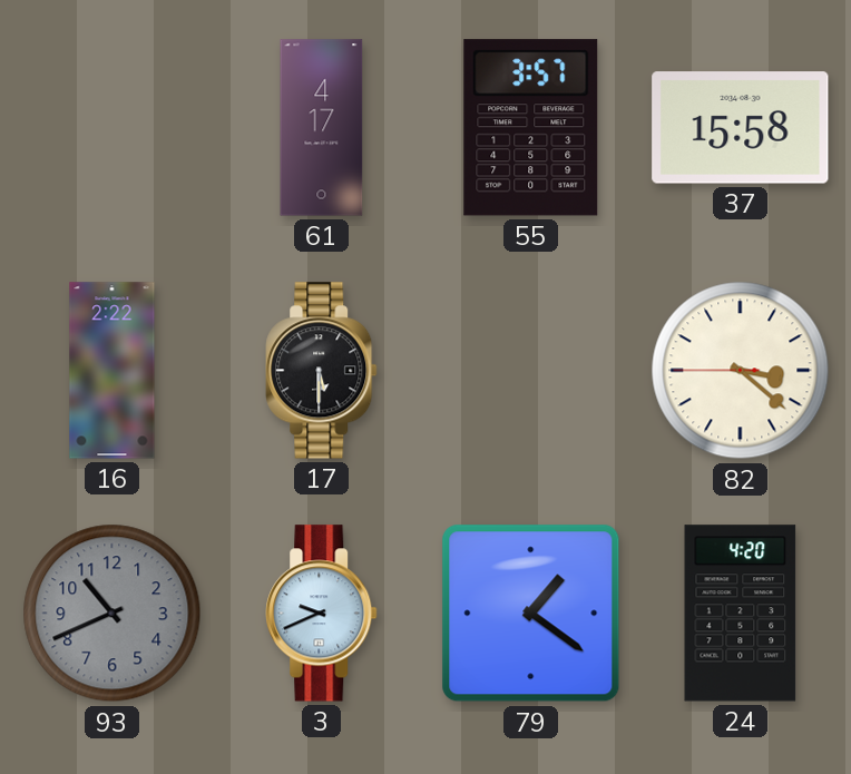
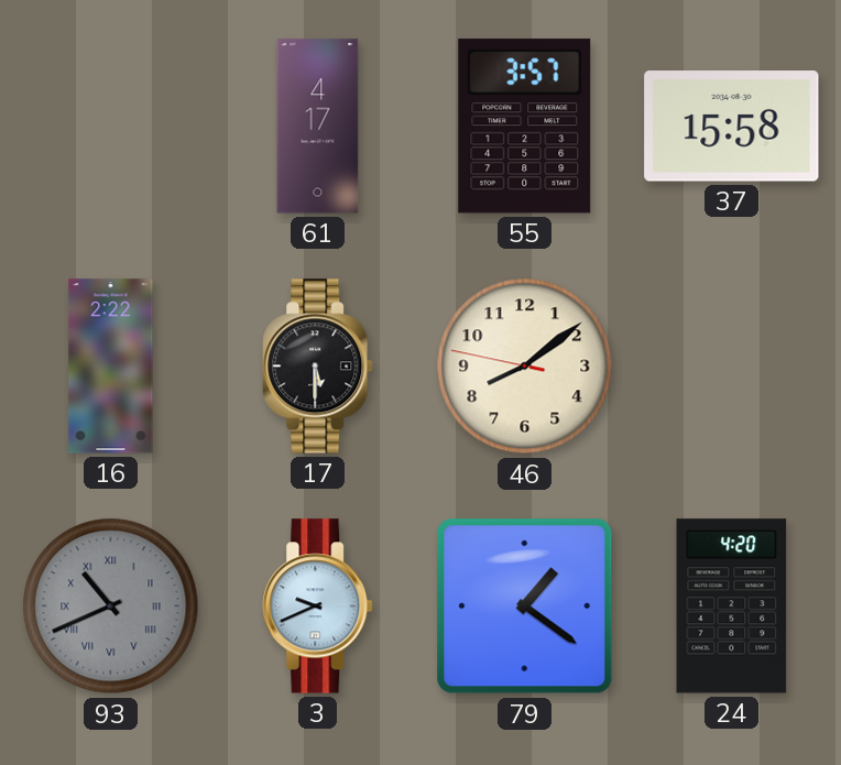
46: none -> 8:08 (525, 367)
82: 3:21 -> none (741, 371)
93 numerals: Arabic -> Roman (111, 606)
